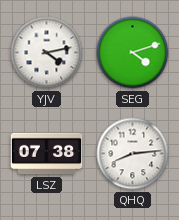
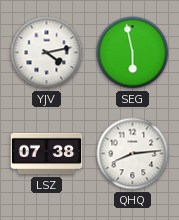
SEG: 4:12 -> 5:58 (133, 53)
